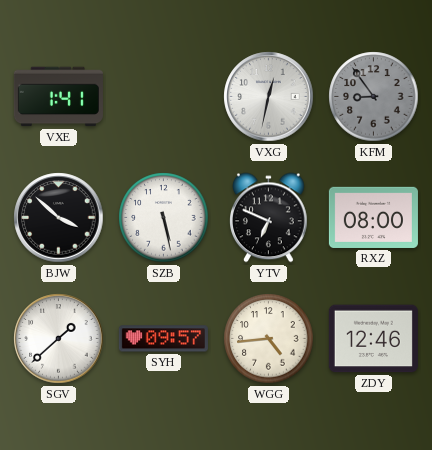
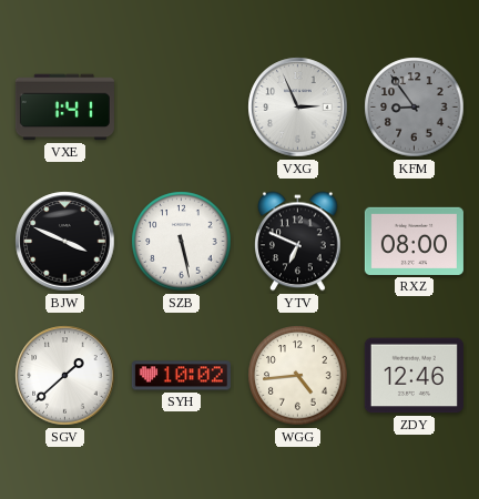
VXG: 12:32 -> 2:56 (298, 108)
BJW: 3:52 -> 3:49 (65, 242)
SYH: 09:57 -> 10:02 (181, 376)
